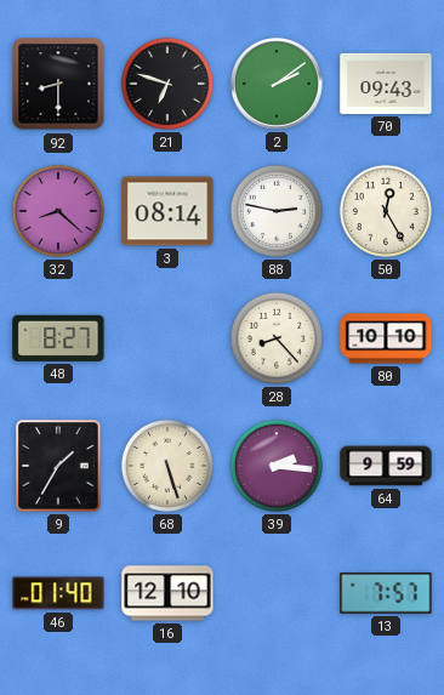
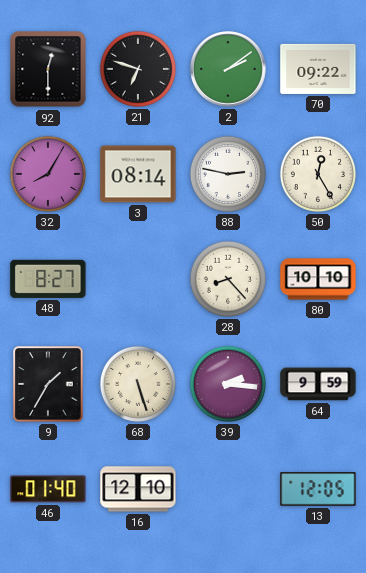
92: 8:30 -> 12:30 (48, 69)
70: 09:43 -> 09:22 (318, 69)
32: 8:22 -> 8:05 (48, 174)
13: 7:57 -> 12:05 (318, 489)
